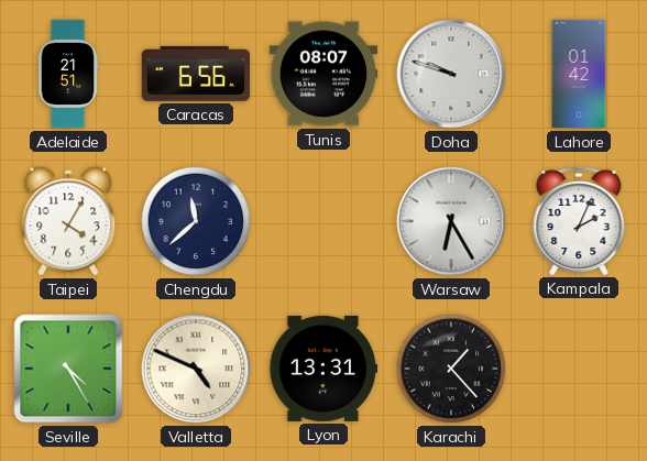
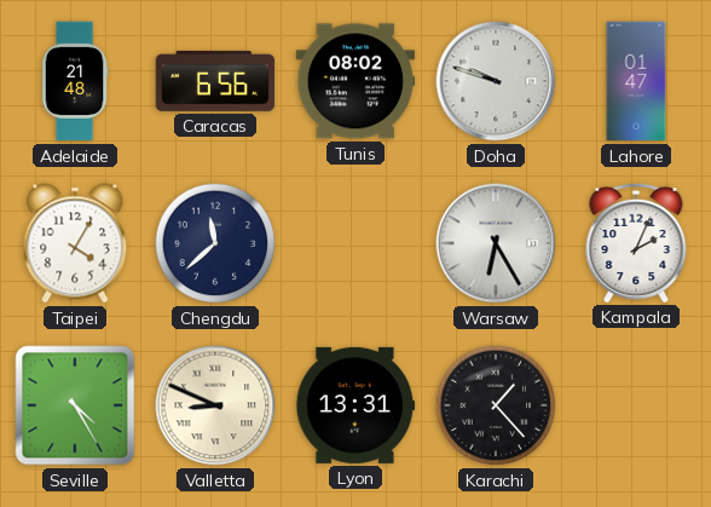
Adelaide: 21:51 -> 21:48 (75, 81)
Tunis: 08:07 -> 08:02 (355, 81)
Lahore: 01:42 -> 01:47 (636, 81)
Valletta: 4:49 -> 8:49 (215, 405)
